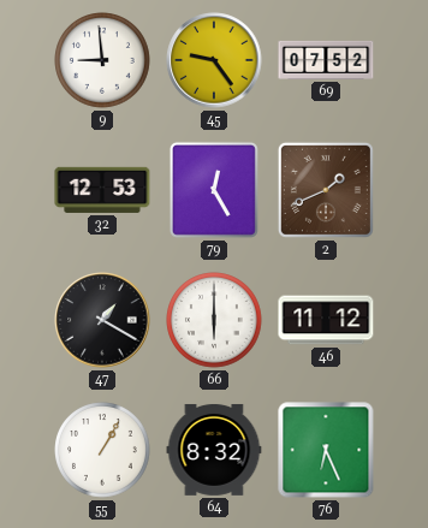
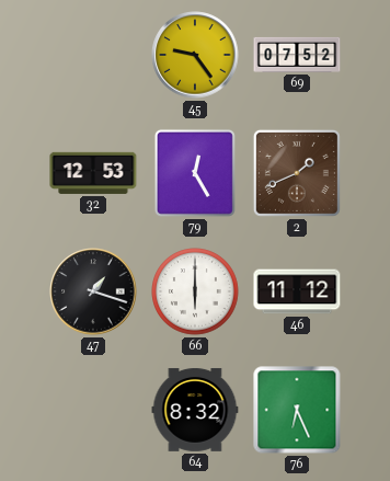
9: 8:59 -> none (102, 60)
47: 1:20 -> 1:18 (93, 291)
55: 1:05 -> none (102, 450)
